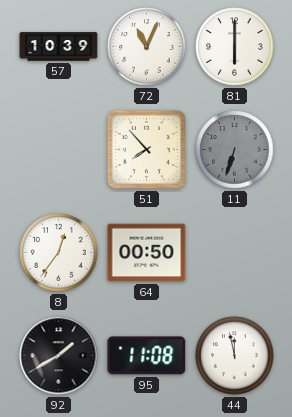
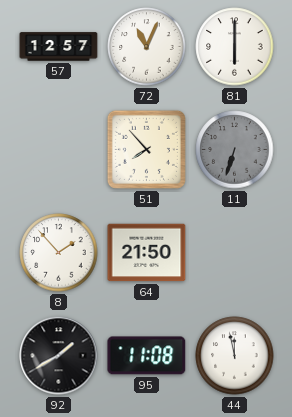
57: 10:39 -> 12:57 (59, 47)
8: 12:36 -> 1:53 (59, 253)
64: 00:50 -> 21:50 (147, 253)
